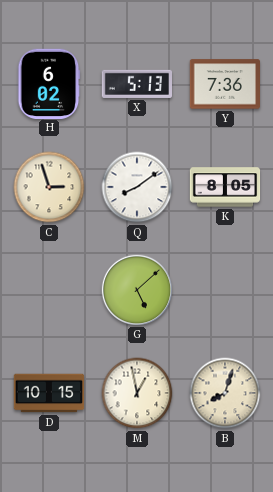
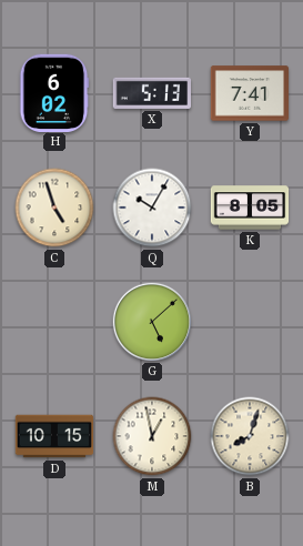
Y: 7:36 -> 7:41 (250, 93)
C: 2:57 -> 4:57 (54, 208)
Q: 8:09 -> 10:05 (152, 208)
